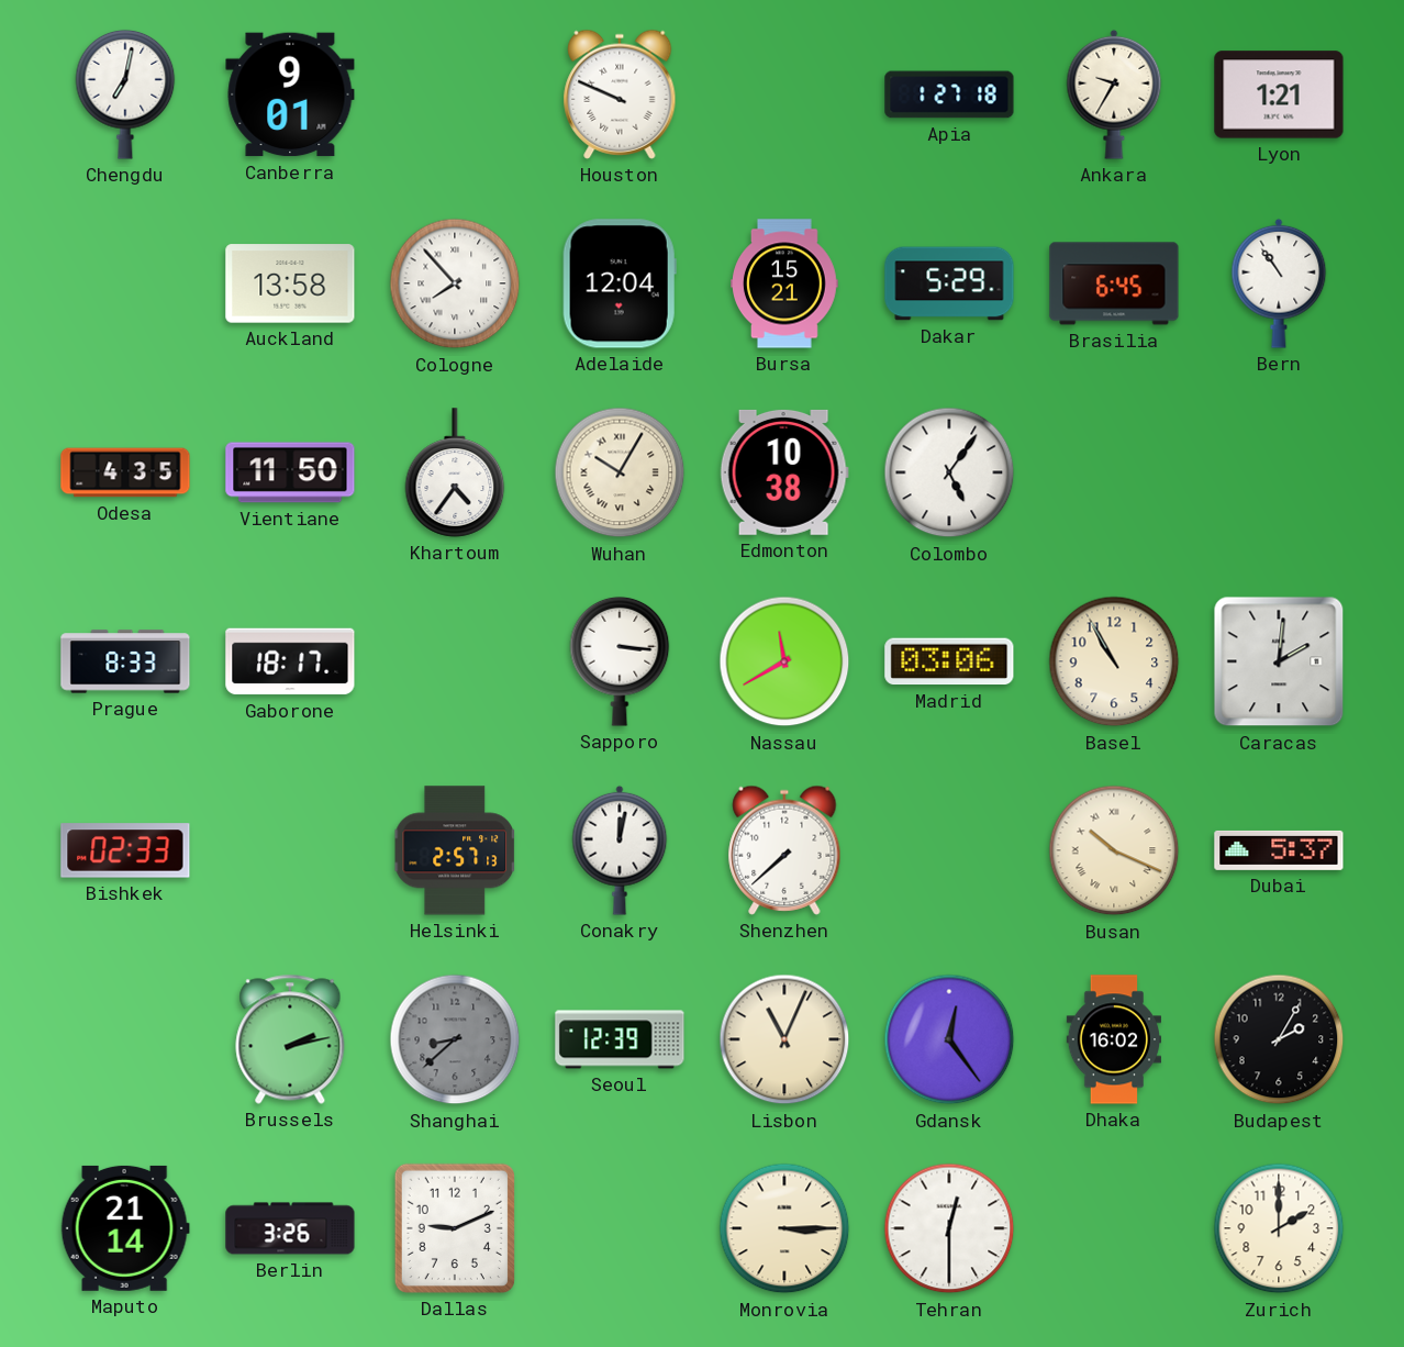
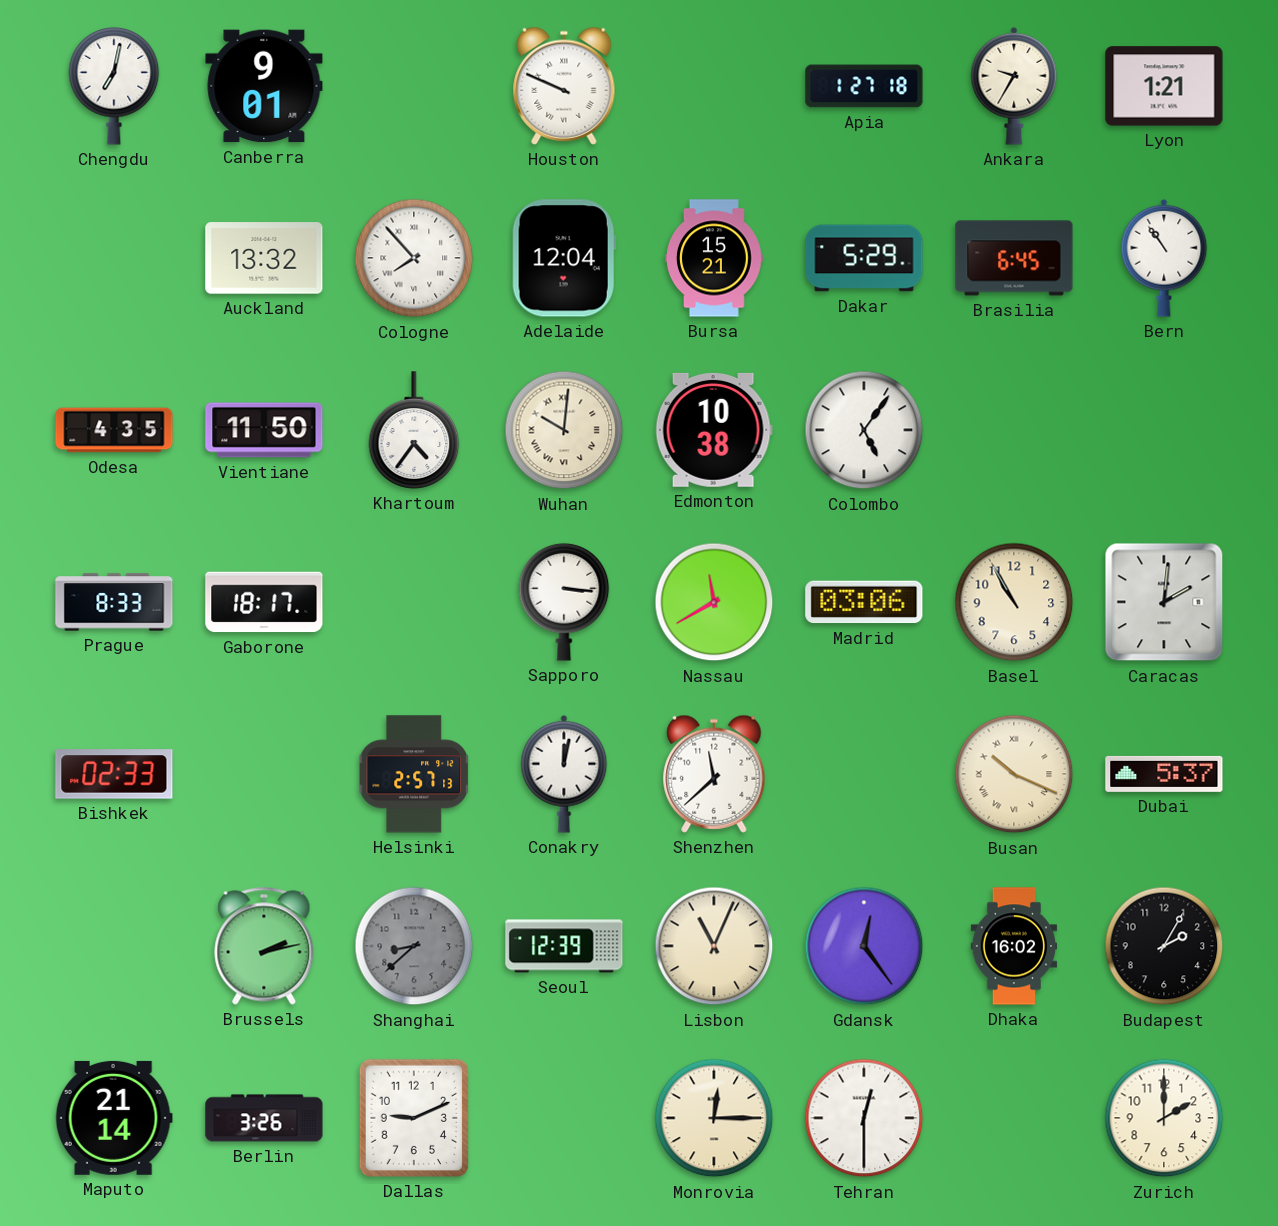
Auckland: 13:58 -> 13:32 (264, 258)
Wuhan: 10:05 -> 10:01 (564, 430)
Shenzhen: 7:38 -> 11:38 (714, 774)
Monrovia: 3:15 -> 12:15 (714, 1118)
